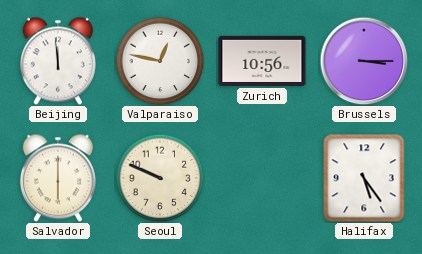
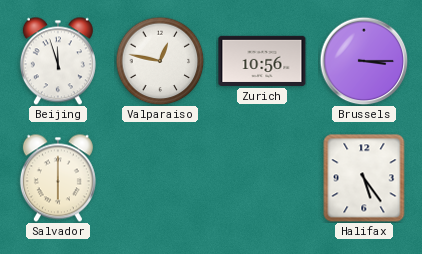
Beijing: 11:59 -> 11:57 (58, 61)
Seoul: 9:49 -> none (160, 178)
